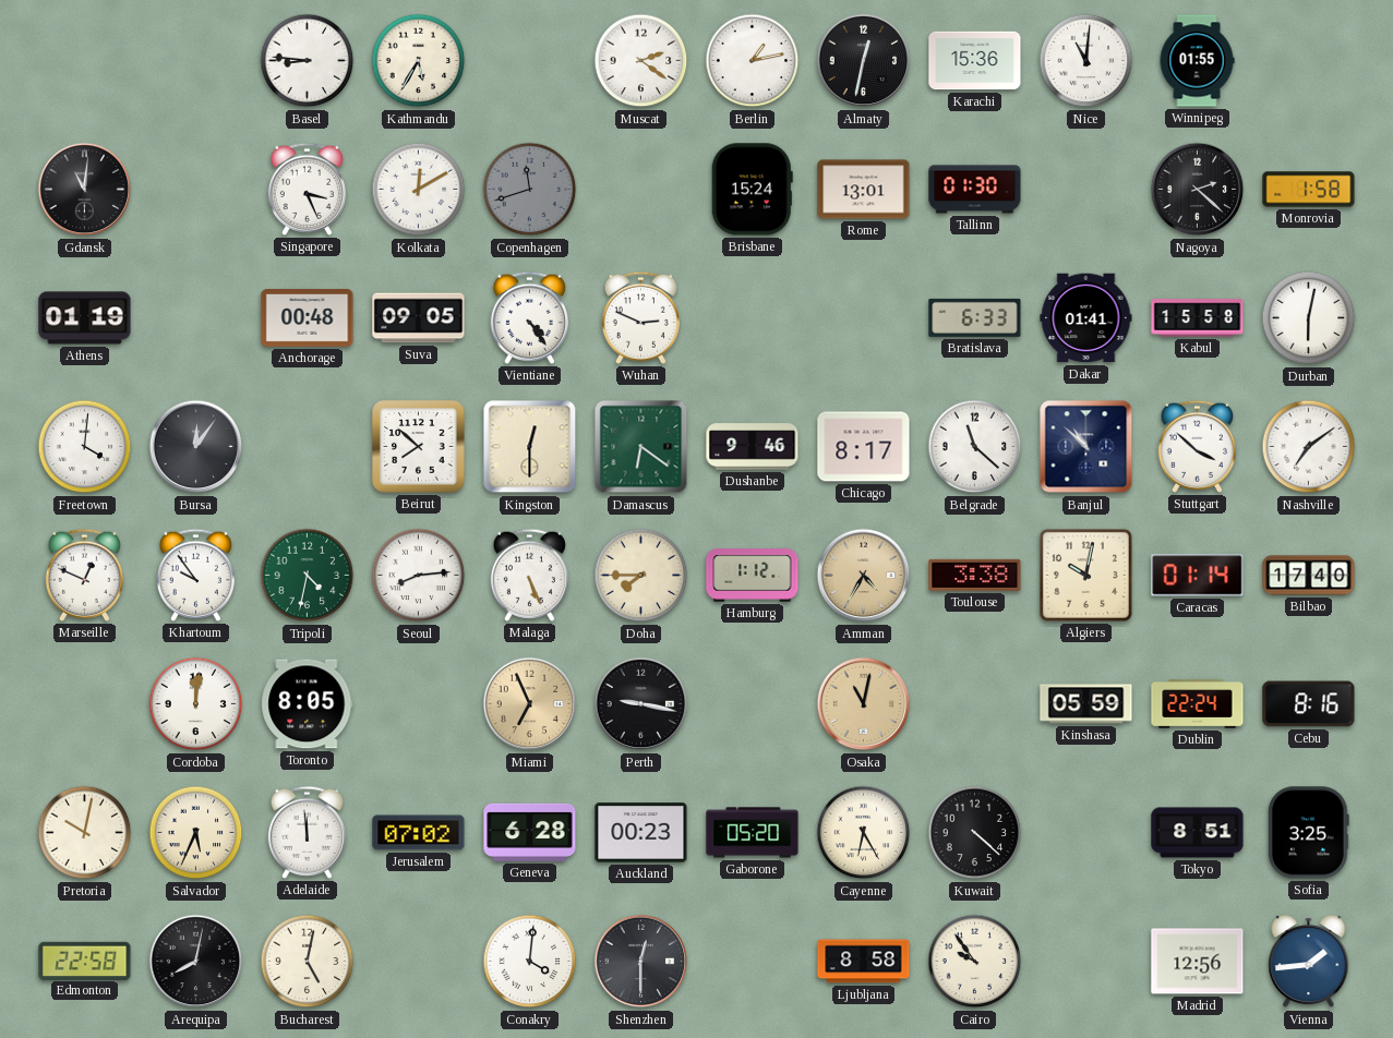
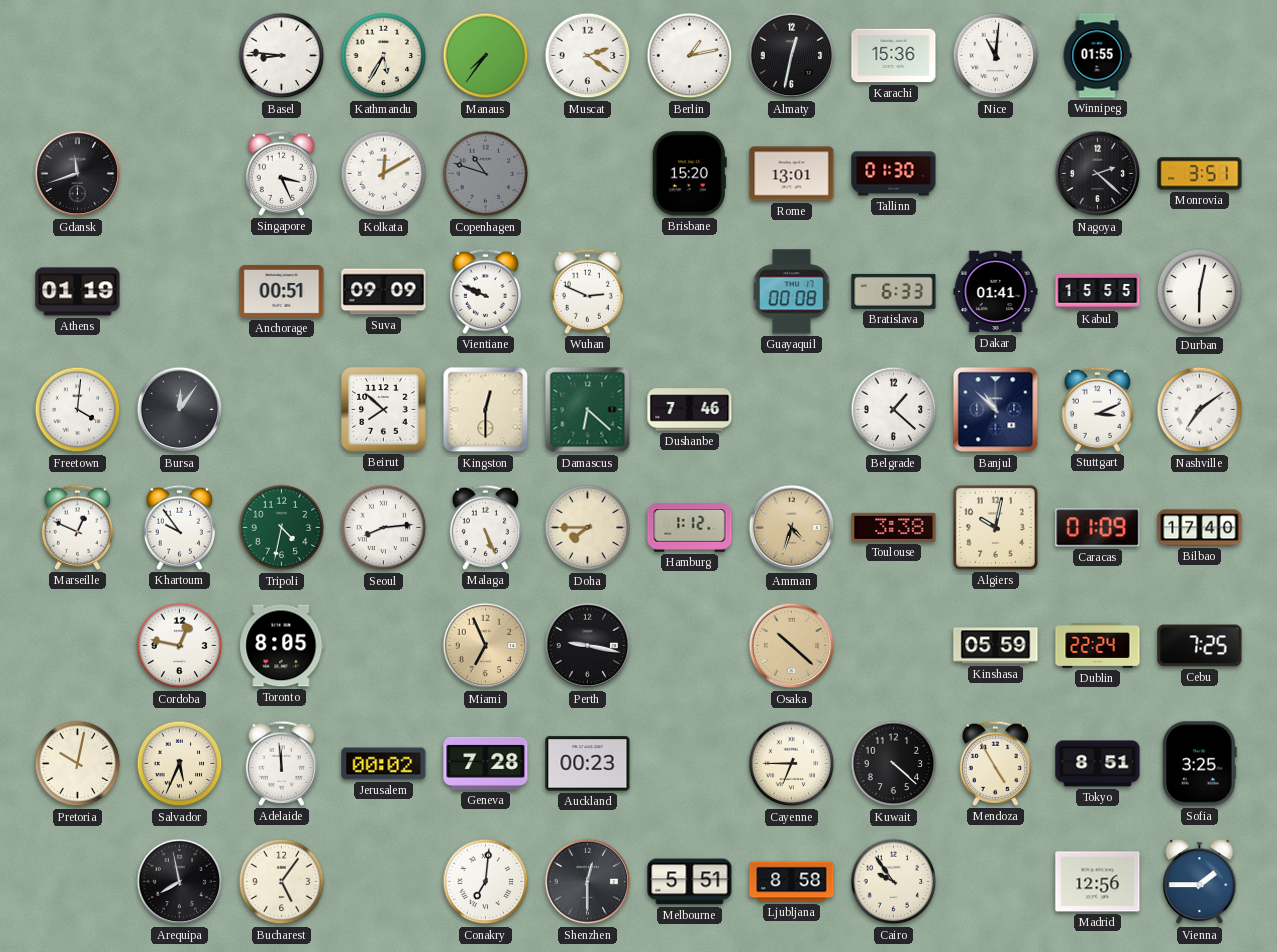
Manaus: none -> 7:36 (486, 56)
Gdansk: 11:01 -> 11:42 (78, 174)
Copenhagen: 11:42 -> 10:48 (486, 174)
Brisbane: 15:24 -> 15:20 (689, 174)
Monrovia: 1:58 -> 3:51 (1200, 174)
Anchorage: 00:48 -> 00:51 (282, 291)
Suva: 09:05 -> 09:09 (384, 292)
Vientiane: 4:24 -> 9:49 (485, 291)
Guayaquil: none -> 00:08 (792, 292)
Kabul: 15:58 -> 15:55 (1098, 292)
Damascus: 6:21 -> 6:22 (588, 410)
Dushanbe: 9:46 -> 7:46 (690, 410)
Chicago: 8:17 -> none (864, 447)
Belgrade: 11:22 -> 1:22 (894, 410)
Stuttgart: 3:52 -> 3:11 (1097, 409)
Amman: 4:35 -> 4:33 (792, 528)
Caracas: 01:14 -> 01:09 (1098, 528)
Cordoba: 12:01 -> 12:47 (180, 646)
Osaka: 11:02 -> 10:22 (792, 646)
Cebu: 8:16 -> 7:25 (1200, 646)
Jerusalem: 07:02 -> 00:02 (384, 764)
Geneva: 6:28 -> 7:28 (486, 763)
Gaborone: 05:20 -> none (753, 833)
Cayenne: 6:25 -> 6:45 (792, 764)
Mendoza: none -> 4:55 (995, 763)
Edmonton: 22:58 -> none (85, 961)
Arequipa: 8:02 -> 7:58 (180, 882)
Bucharest: 5:02 -> 5:06 (282, 882)
Conakry: 4:01 -> 7:01 (486, 882)
Melbourne: none -> 5:51 (690, 882)
Vienna: 1:44 -> 1:45 (1200, 882)
